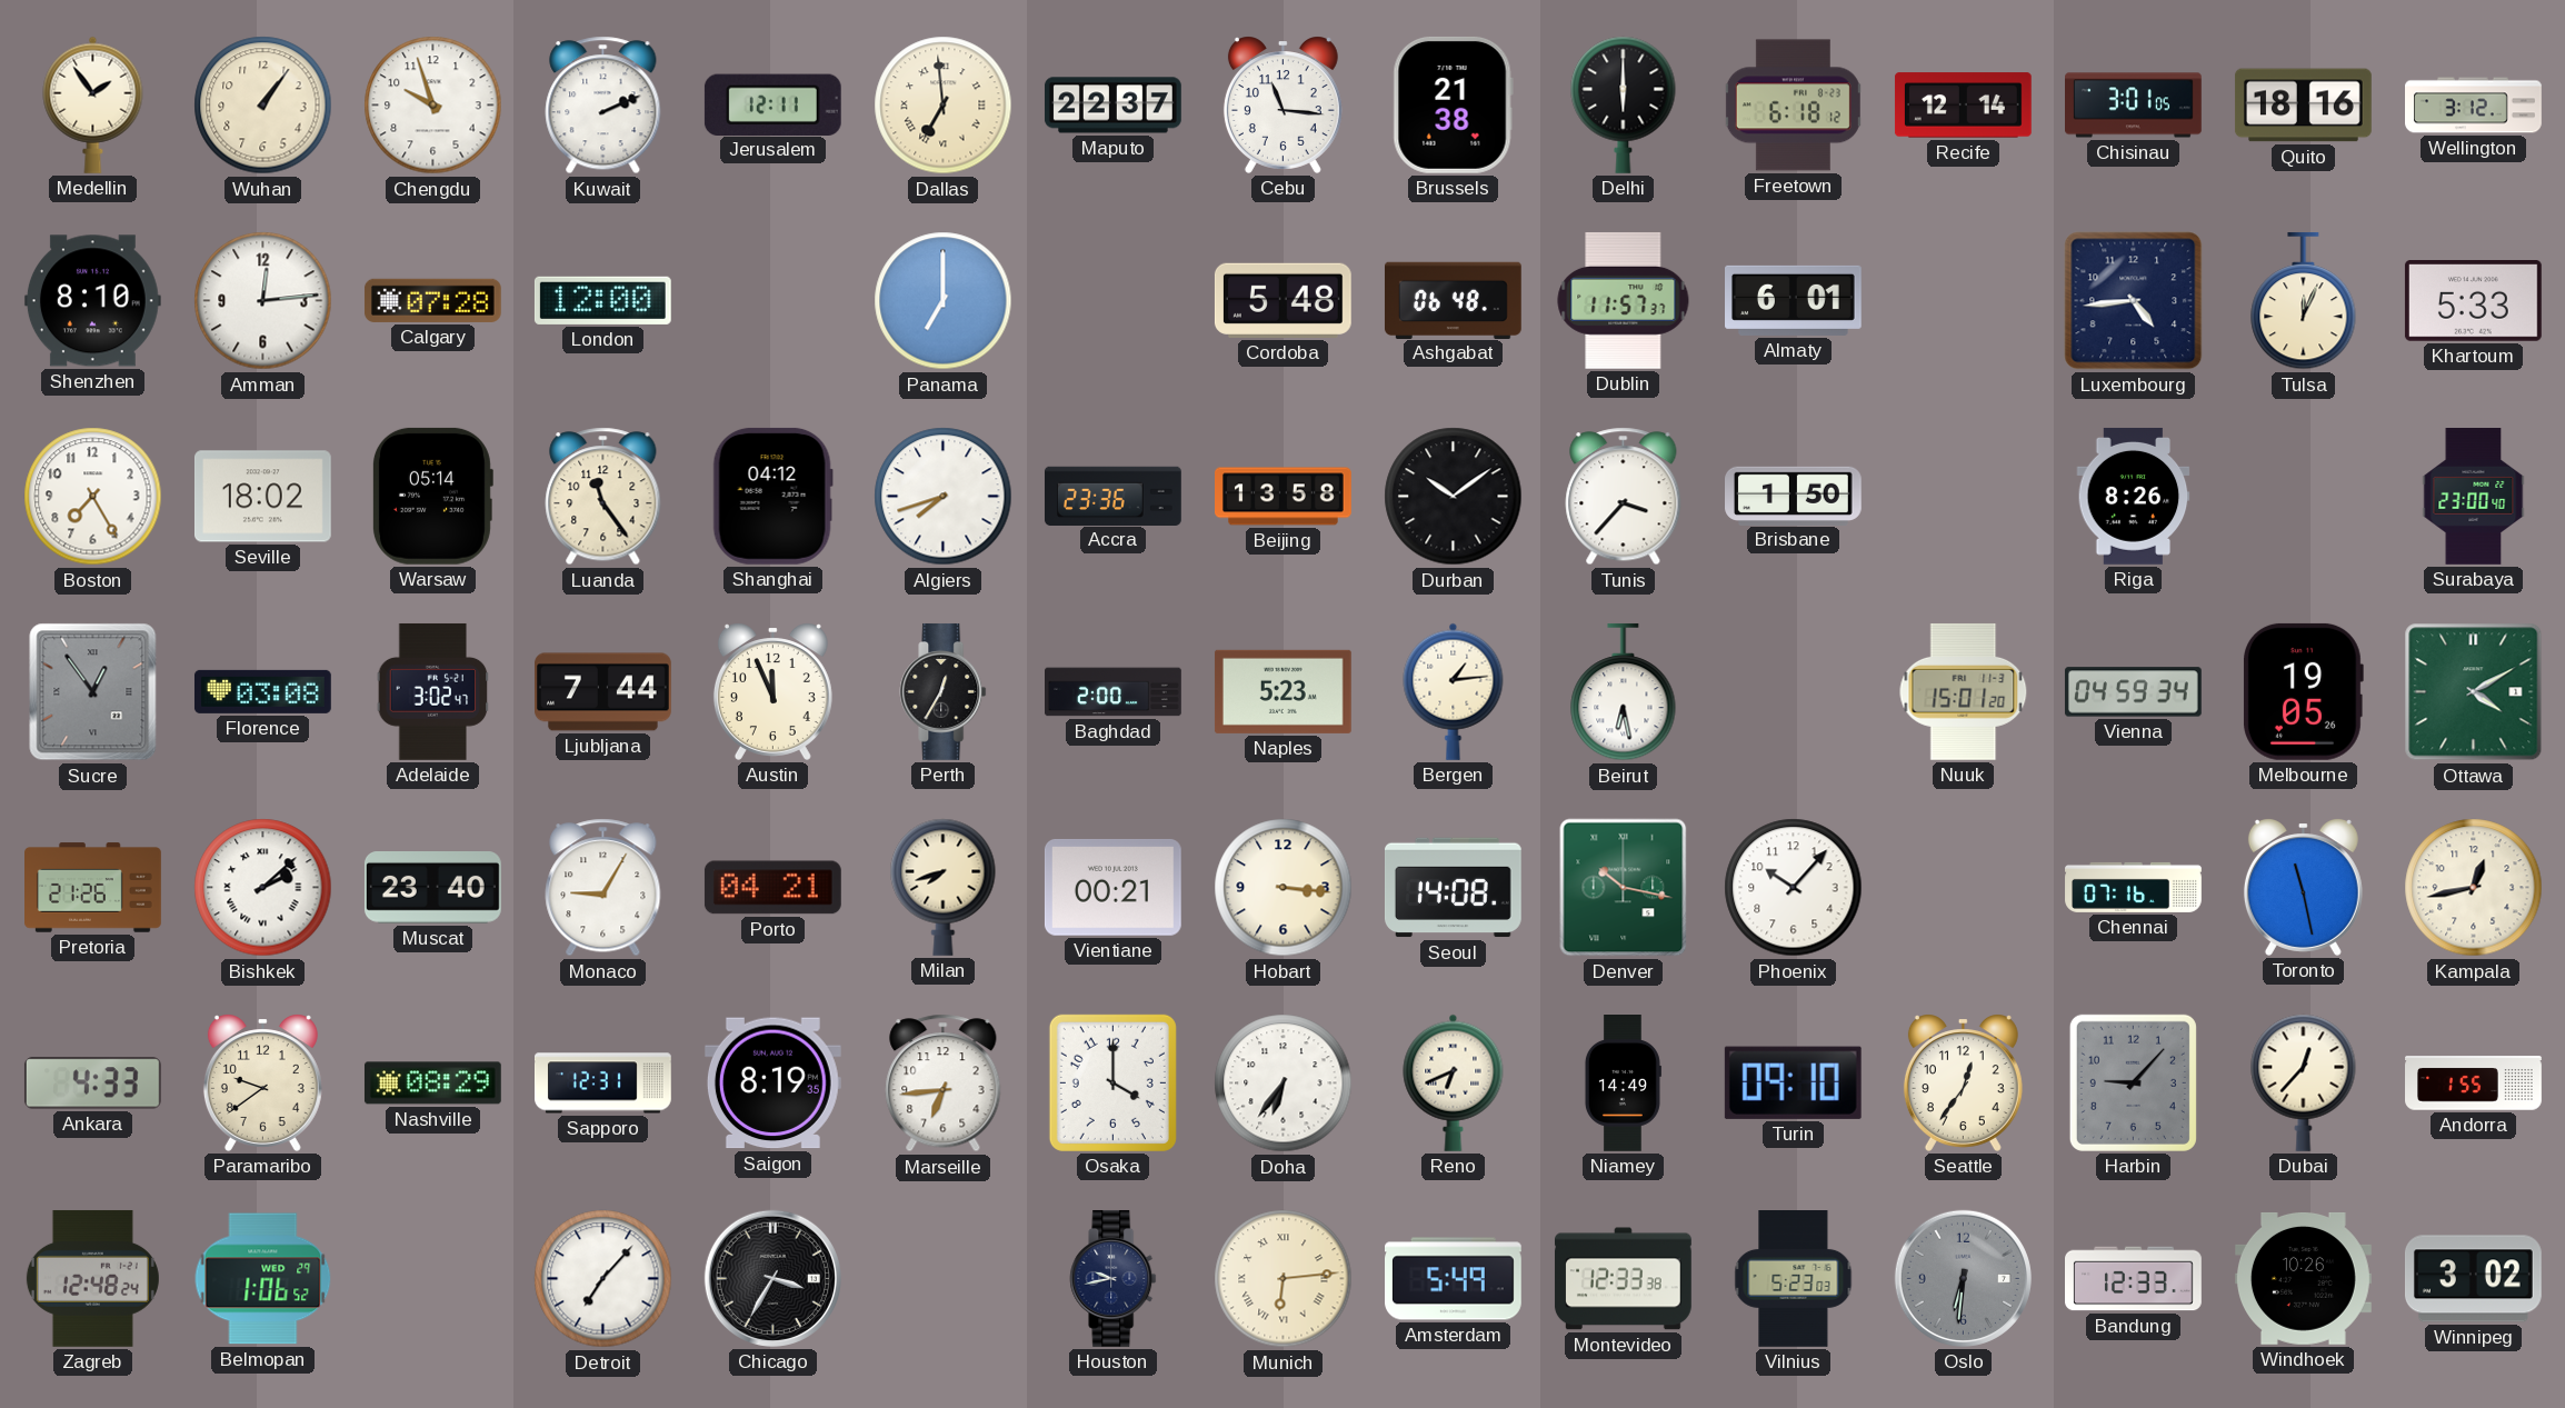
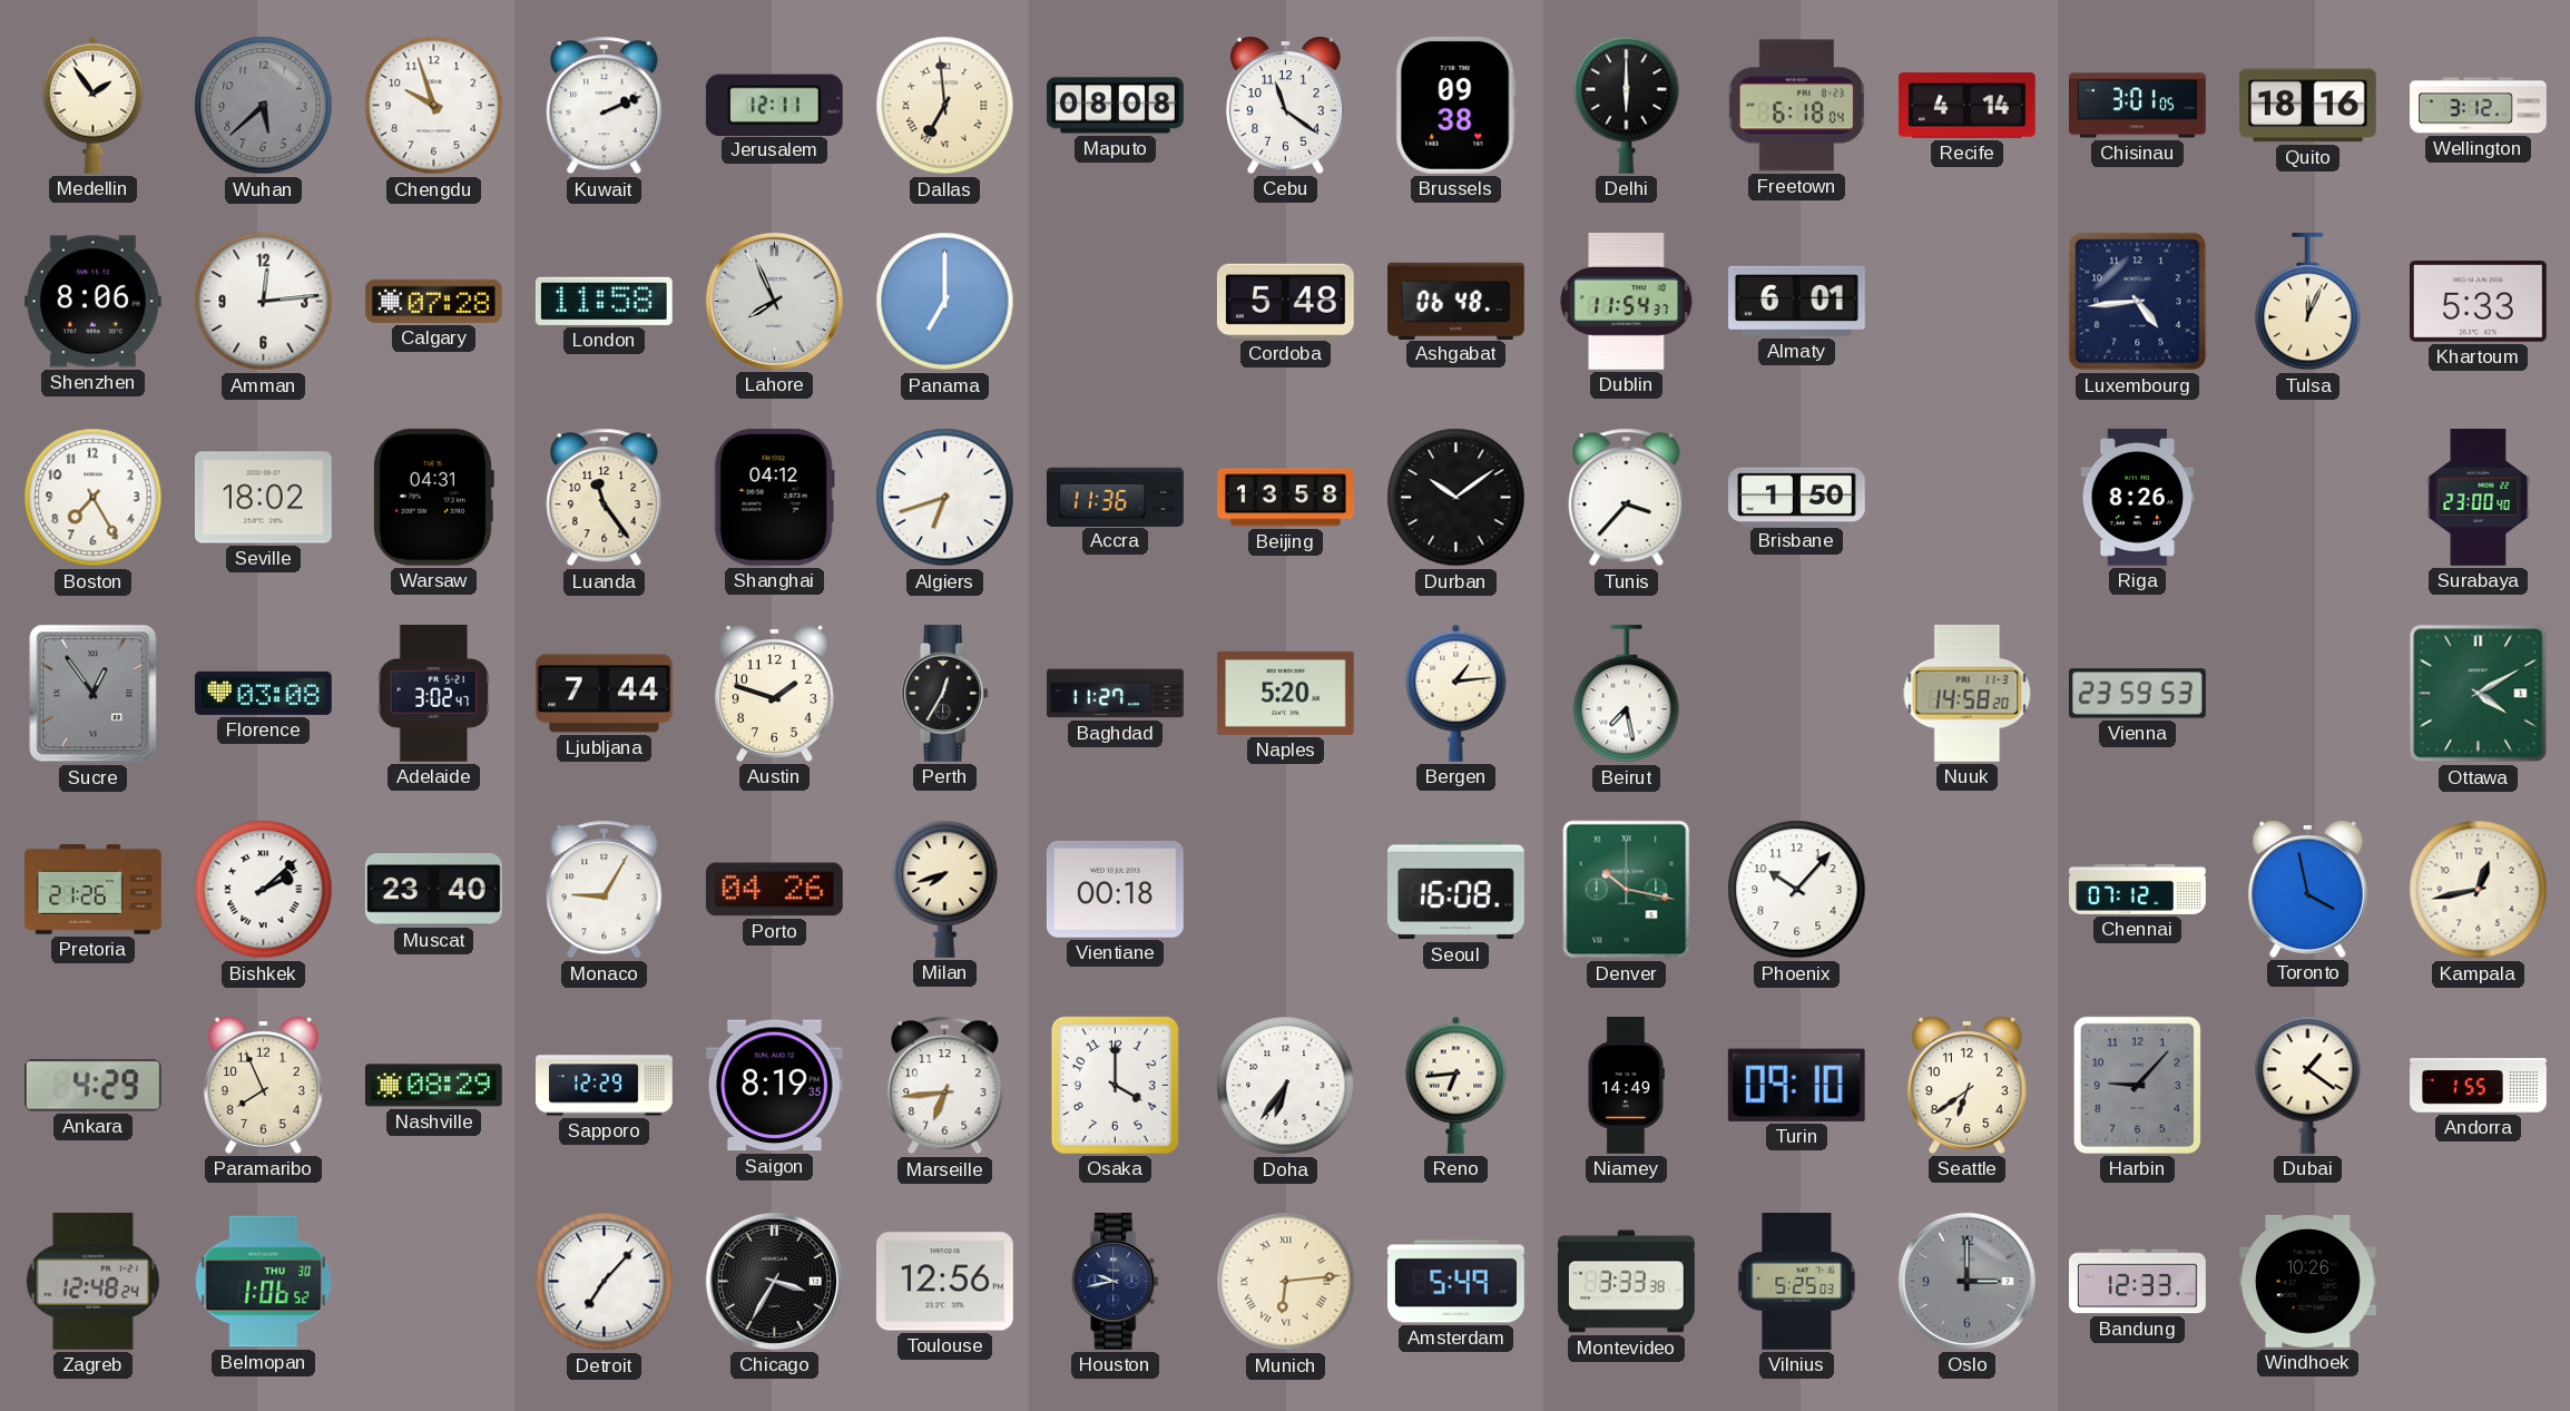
Wuhan: 1:06 -> 5:38 (264, 106)
Wuhan dial: cream -> grey (264, 106)
Maputo: 22:37 -> 08:08 (1116, 106)
Cebu: 11:16 -> 11:21 (1285, 105)
Brussels: 21:38 -> 09:38 (1455, 105)
Freetown: 6:18:12 -> 6:18:04 (1796, 106)
Recife: 12:14 -> 4:14 (1966, 106)
Shenzhen: 8:10 -> 8:06 (92, 302)
London: 12:00 -> 11:58 (604, 301)
Lahore: none -> 7:56 (774, 301)
Dublin: 11:57 -> 11:54 (1627, 301)
Warsaw: 05:14 -> 04:31 (433, 497)
Algiers: 7:42 -> 6:42 (945, 498)
Accra: 23:36 -> 11:36 (1116, 497)
Austin: 11:56 -> 1:48 (774, 693)
Baghdad: 2:00 -> 11:27 (1116, 694)
Naples: 5:23 -> 5:20 (1285, 693)
Beirut: 6:28 -> 7:28 (1627, 694)
Nuuk: 15:01 -> 14:58 (1968, 693)
Vienna: 04:59 -> 23:59 (2137, 694)
Melbourne: 19:05 -> none (2303, 691)
Porto: 04:21 -> 04:26 (774, 890)
Vientiane: 00:21 -> 00:18 (1115, 890)
Hobart: 3:16 -> none (1284, 888)
Seoul: 14:08 -> 16:08 (1455, 890)
Chennai: 07:16 -> 07:12 (2138, 889)
Toronto: 11:28 -> 3:58 (2307, 889)
Ankara: 4:33 -> 4:29 (92, 1086)
Paramaribo: 9:39 -> 7:56 (263, 1085)
Sapporo: 12:31 -> 12:29 (605, 1086)
Reno: 6:41 -> 6:44 (1456, 1085)
Seattle: 12:36 -> 6:39 (1966, 1085)
Dubai: 12:37 -> 1:21 (2308, 1085)
Belmopan date: WED 29 -> THU 30 (264, 1282)
Toulouse: none -> 12:56 (944, 1282)
Montevideo: 12:33 -> 3:33 (1626, 1282)
Vilnius: 5:23 -> 5:25 (1797, 1282)
Oslo: 6:31 -> 3:00 (1966, 1281)
Winnipeg: 3:02 -> none (2473, 1279)
